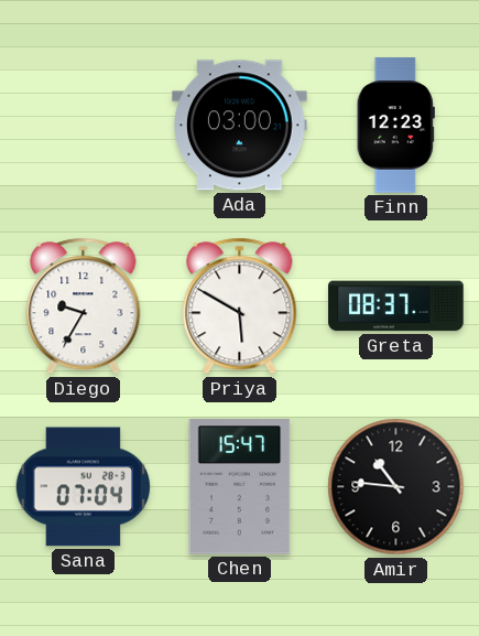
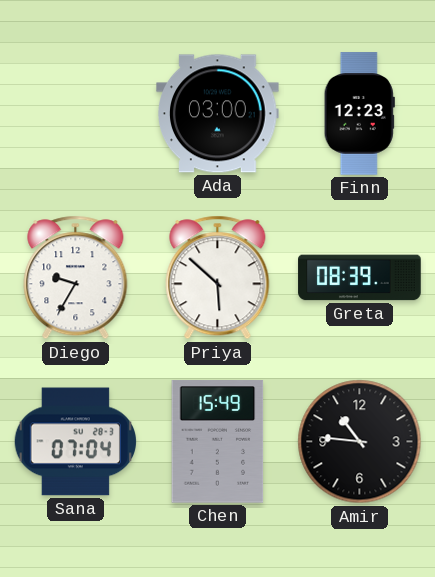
Priya: 5:50 -> 5:52 (218, 278)
Greta: 08:37 -> 08:39 (360, 278)
Chen: 15:47 -> 15:49 (218, 442)
